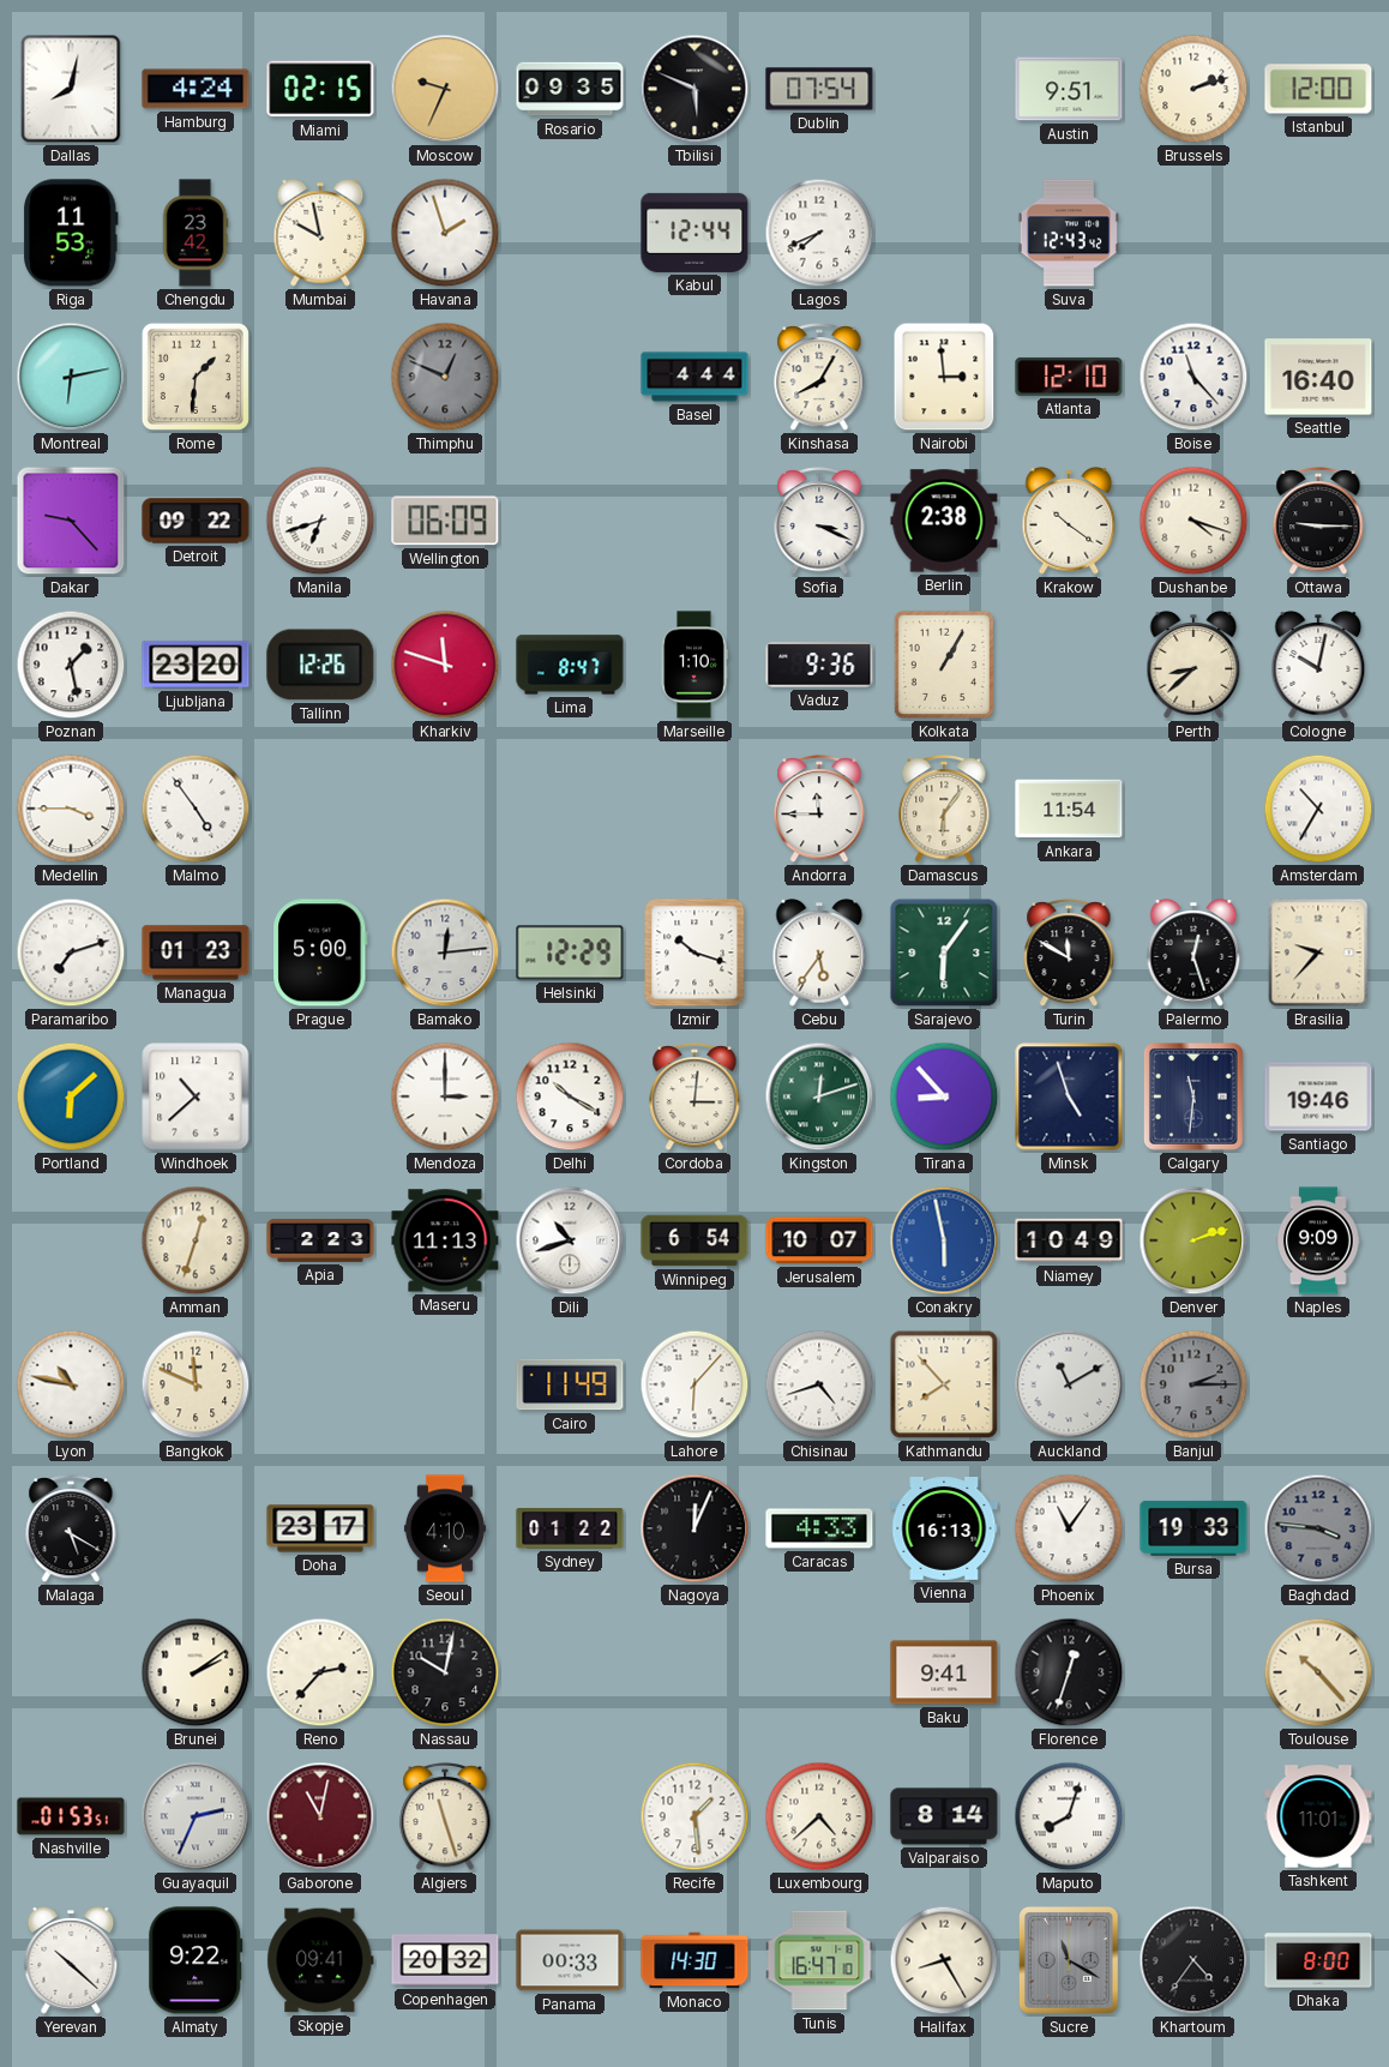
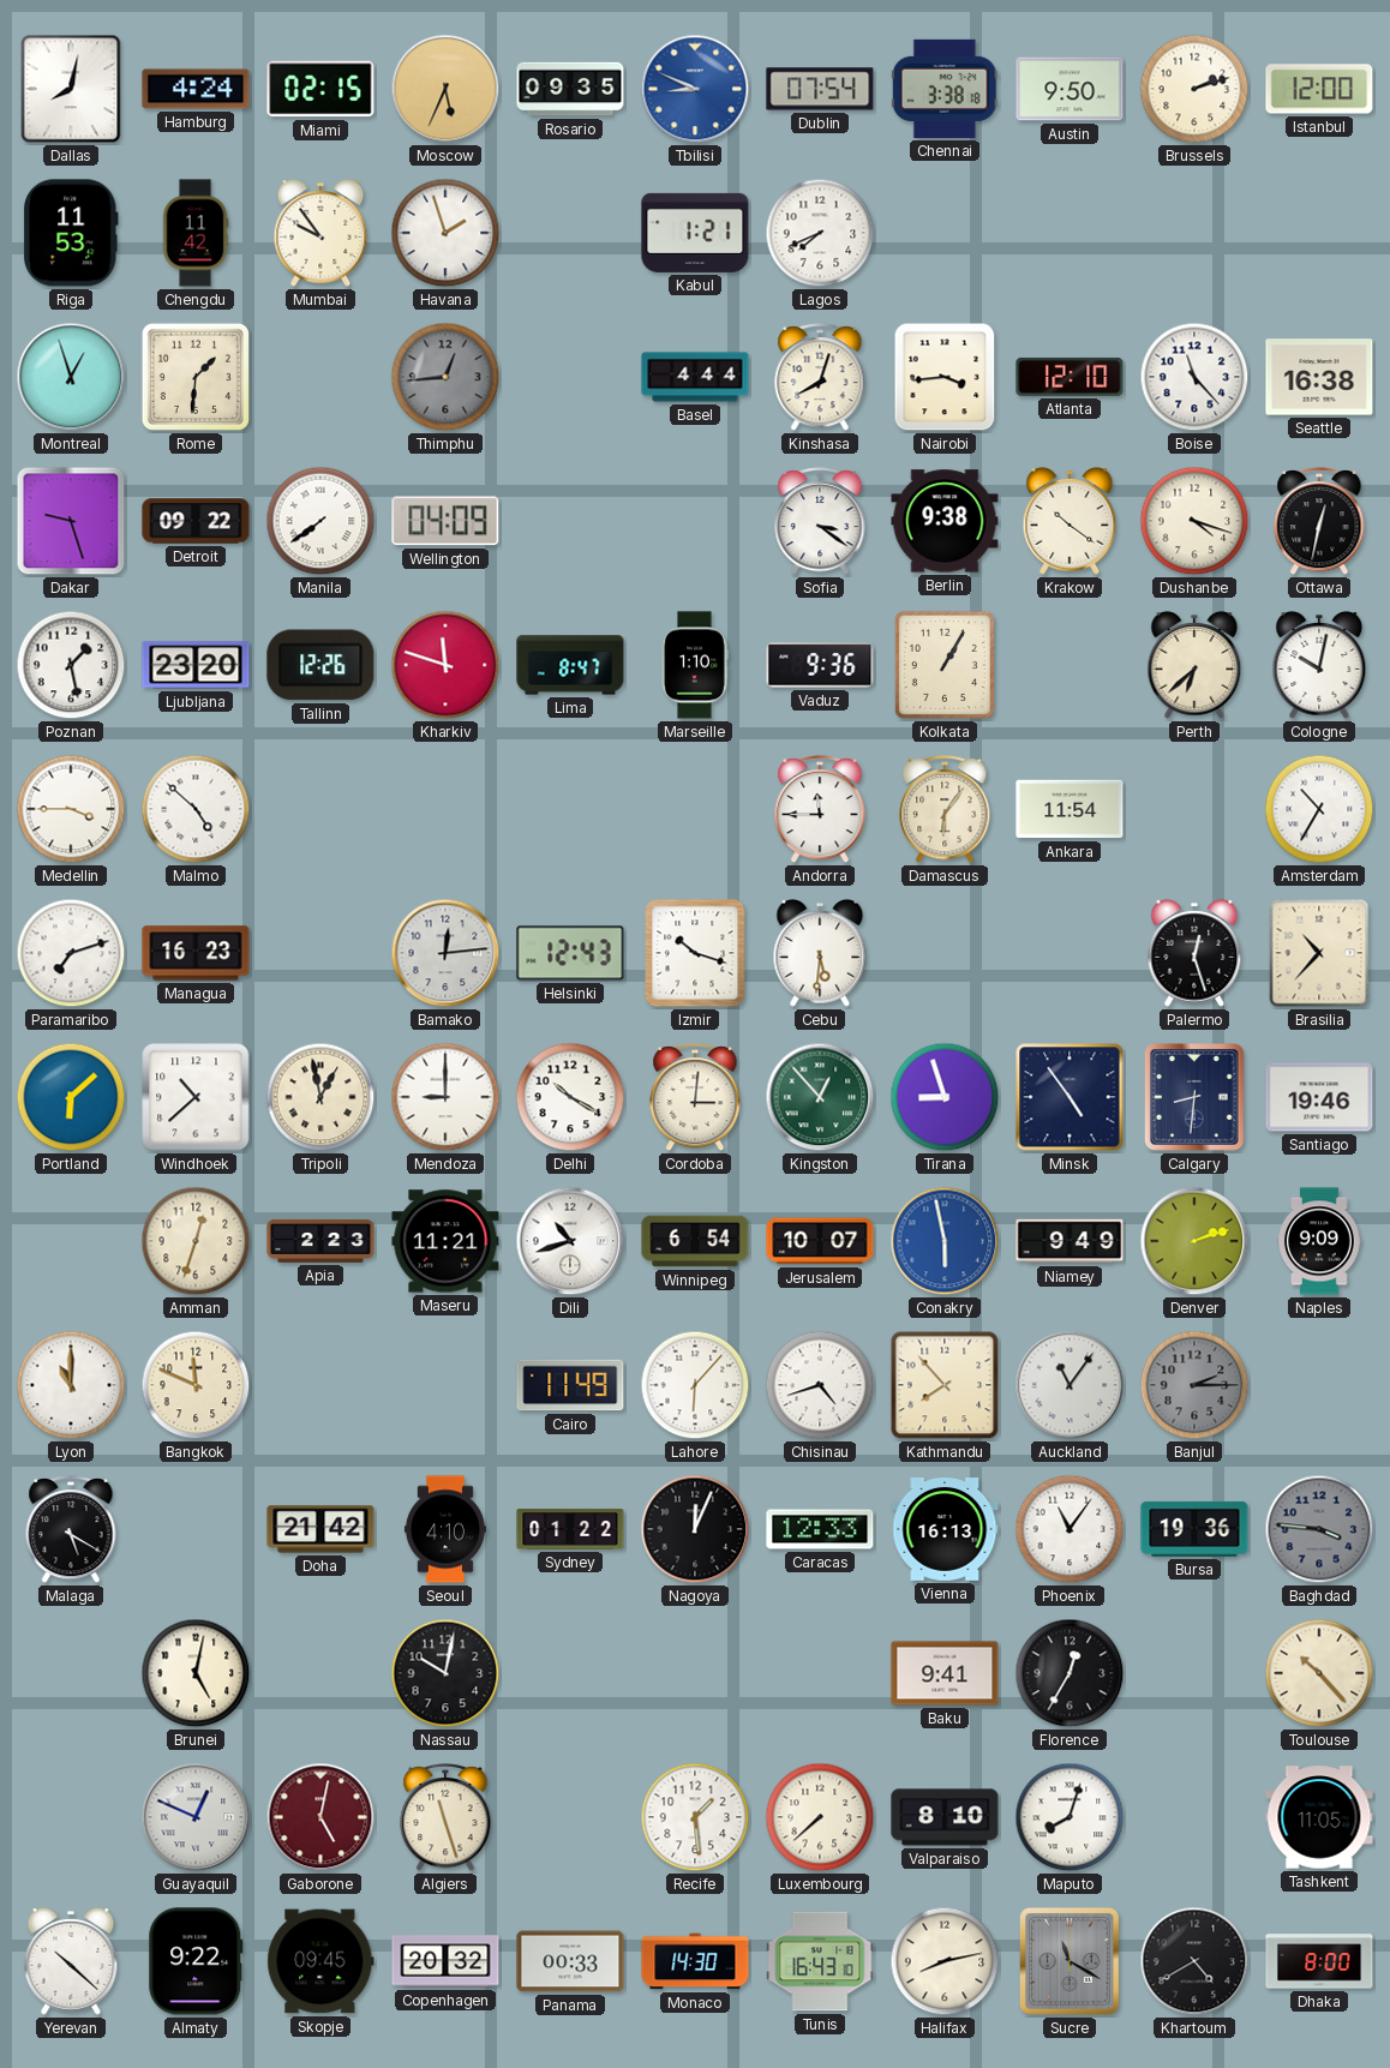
Moscow: 9:34 -> 5:34 (445, 89)
Tbilisi: 5:49 -> 8:49 (695, 89)
Tbilisi dial: black -> blue (695, 89)
Chennai: none -> 3:38 (945, 89)
Austin: 9:51 -> 9:50 (1070, 89)
Chengdu: 23:42 -> 11:42 (196, 233)
Mumbai: 9:58 -> 9:54 (320, 234)
Kabul: 12:44 -> 1:21 (695, 233)
Suva: 12:43 -> none (1069, 233)
Montreal: 6:13 -> 12:57 (71, 377)
Thimphu: 12:49 -> 12:44 (445, 377)
Kinshasa: 8:05 -> 8:03 (820, 378)
Nairobi: 2:59 -> 3:44 (945, 377)
Seattle: 16:40 -> 16:38 (1319, 377)
Dakar: 9:23 -> 9:27 (71, 521)
Manila: 6:42 -> 7:39 (320, 521)
Wellington: 06:09 -> 04:09 (445, 521)
Sofia: 3:19 -> 3:21 (820, 522)
Berlin: 2:38 -> 9:38 (945, 521)
Ottawa: 9:15 -> 12:32 (1319, 522)
Perth: 8:38 -> 6:38 (1194, 666)
Malmo: 4:54 -> 4:52 (196, 809)
Managua: 01:23 -> 16:23 (196, 953)
Prague: 5:00 -> none (320, 953)
Helsinki: 12:29 -> 12:43 (570, 953)
Cebu: 5:36 -> 5:31 (820, 954)
Sarajevo: 6:06 -> none (944, 953)
Turin: 11:50 -> none (1069, 954)
Brasilia: 9:37 -> 10:37 (1319, 953)
Tripoli: none -> 12:58 (320, 1097)
Mendoza: 3:00 -> 9:00 (445, 1097)
Kingston: 12:12 -> 12:53 (820, 1097)
Tirana: 8:53 -> 8:57 (945, 1097)
Minsk: 4:57 -> 4:54 (1070, 1097)
Calgary: 11:31 -> 8:31 (1196, 1098)
Maseru: 11:13 -> 11:21 (445, 1241)
Niamey: 10:49 -> 9:49 (1070, 1241)
Lyon: 10:47 -> 11:00 (71, 1385)
Auckland: 11:10 -> 11:06 (1070, 1385)
Doha: 23:17 -> 21:42 (320, 1529)
Caracas: 4:33 -> 12:33 (820, 1529)
Bursa: 19:33 -> 19:36 (1194, 1529)
Brunei: 2:09 -> 5:02 (196, 1673)
Reno: 2:37 -> none (320, 1672)
Florence: 12:33 -> 12:35 (1070, 1673)
Nashville: 01:53 -> none (71, 1816)
Guayaquil: 2:34 -> 12:49 (196, 1817)
Gaborone: 11:02 -> 5:02 (320, 1817)
Luxembourg: 4:38 -> 7:38 (820, 1817)
Valparaiso: 8:14 -> 8:10 (945, 1817)
Tashkent: 11:01 -> 11:05 (1319, 1817)
Skopje: 09:41 -> 09:45 (320, 1961)
Tunis: 16:47 -> 16:43 (820, 1961)
Halifax: 8:25 -> 8:13 (945, 1961)
Khartoum: 4:36 -> 4:40 (1194, 1961)
